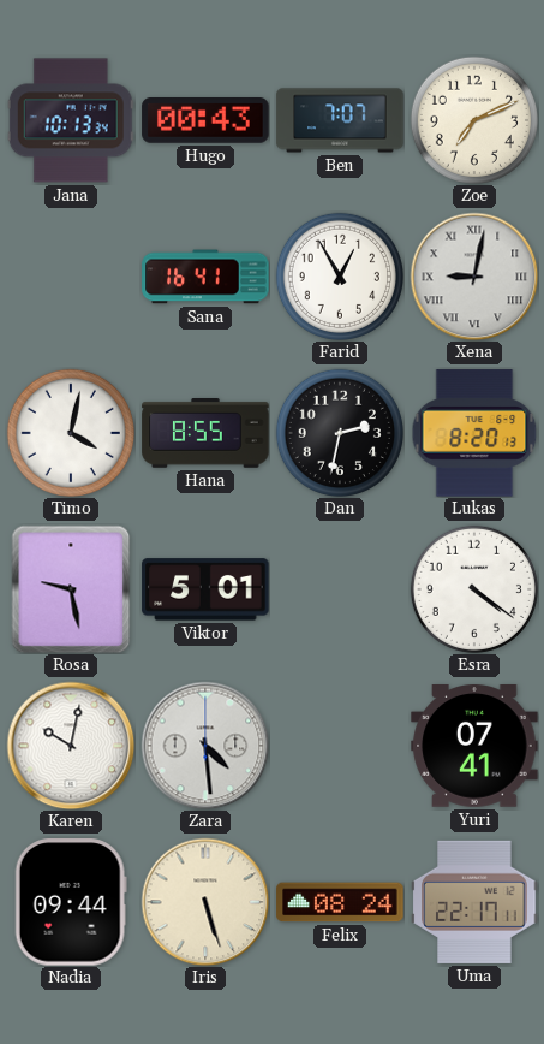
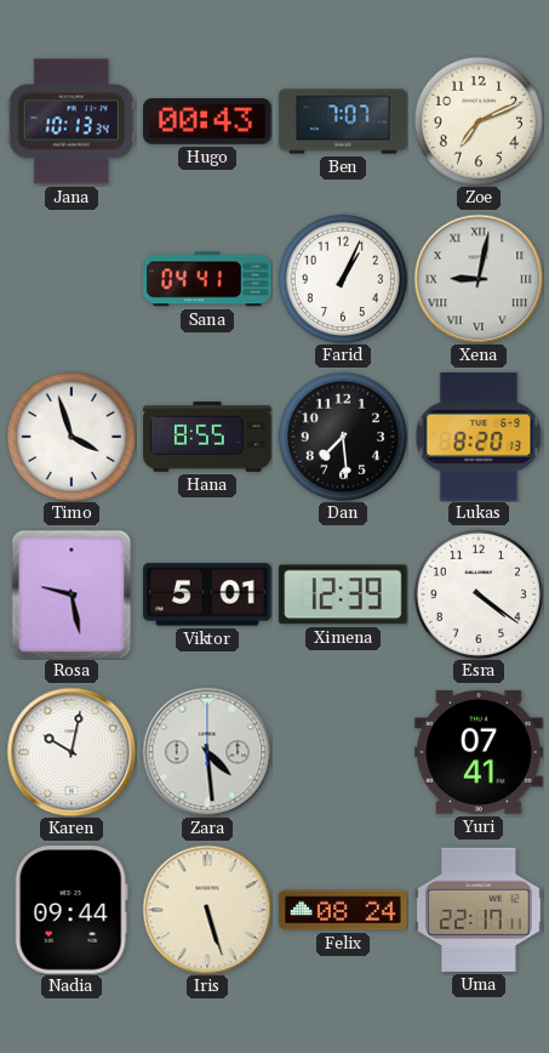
Sana: 16:41 -> 04:41 (207, 279)
Farid: 12:55 -> 1:04 (343, 279)
Timo: 4:02 -> 3:57 (72, 437)
Dan: 2:32 -> 7:29 (343, 437)
Ximena: none -> 12:39 (343, 594)
